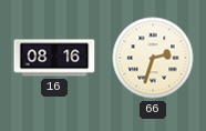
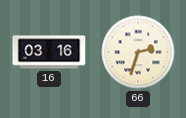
16: 08:16 -> 03:16 (49, 52)
